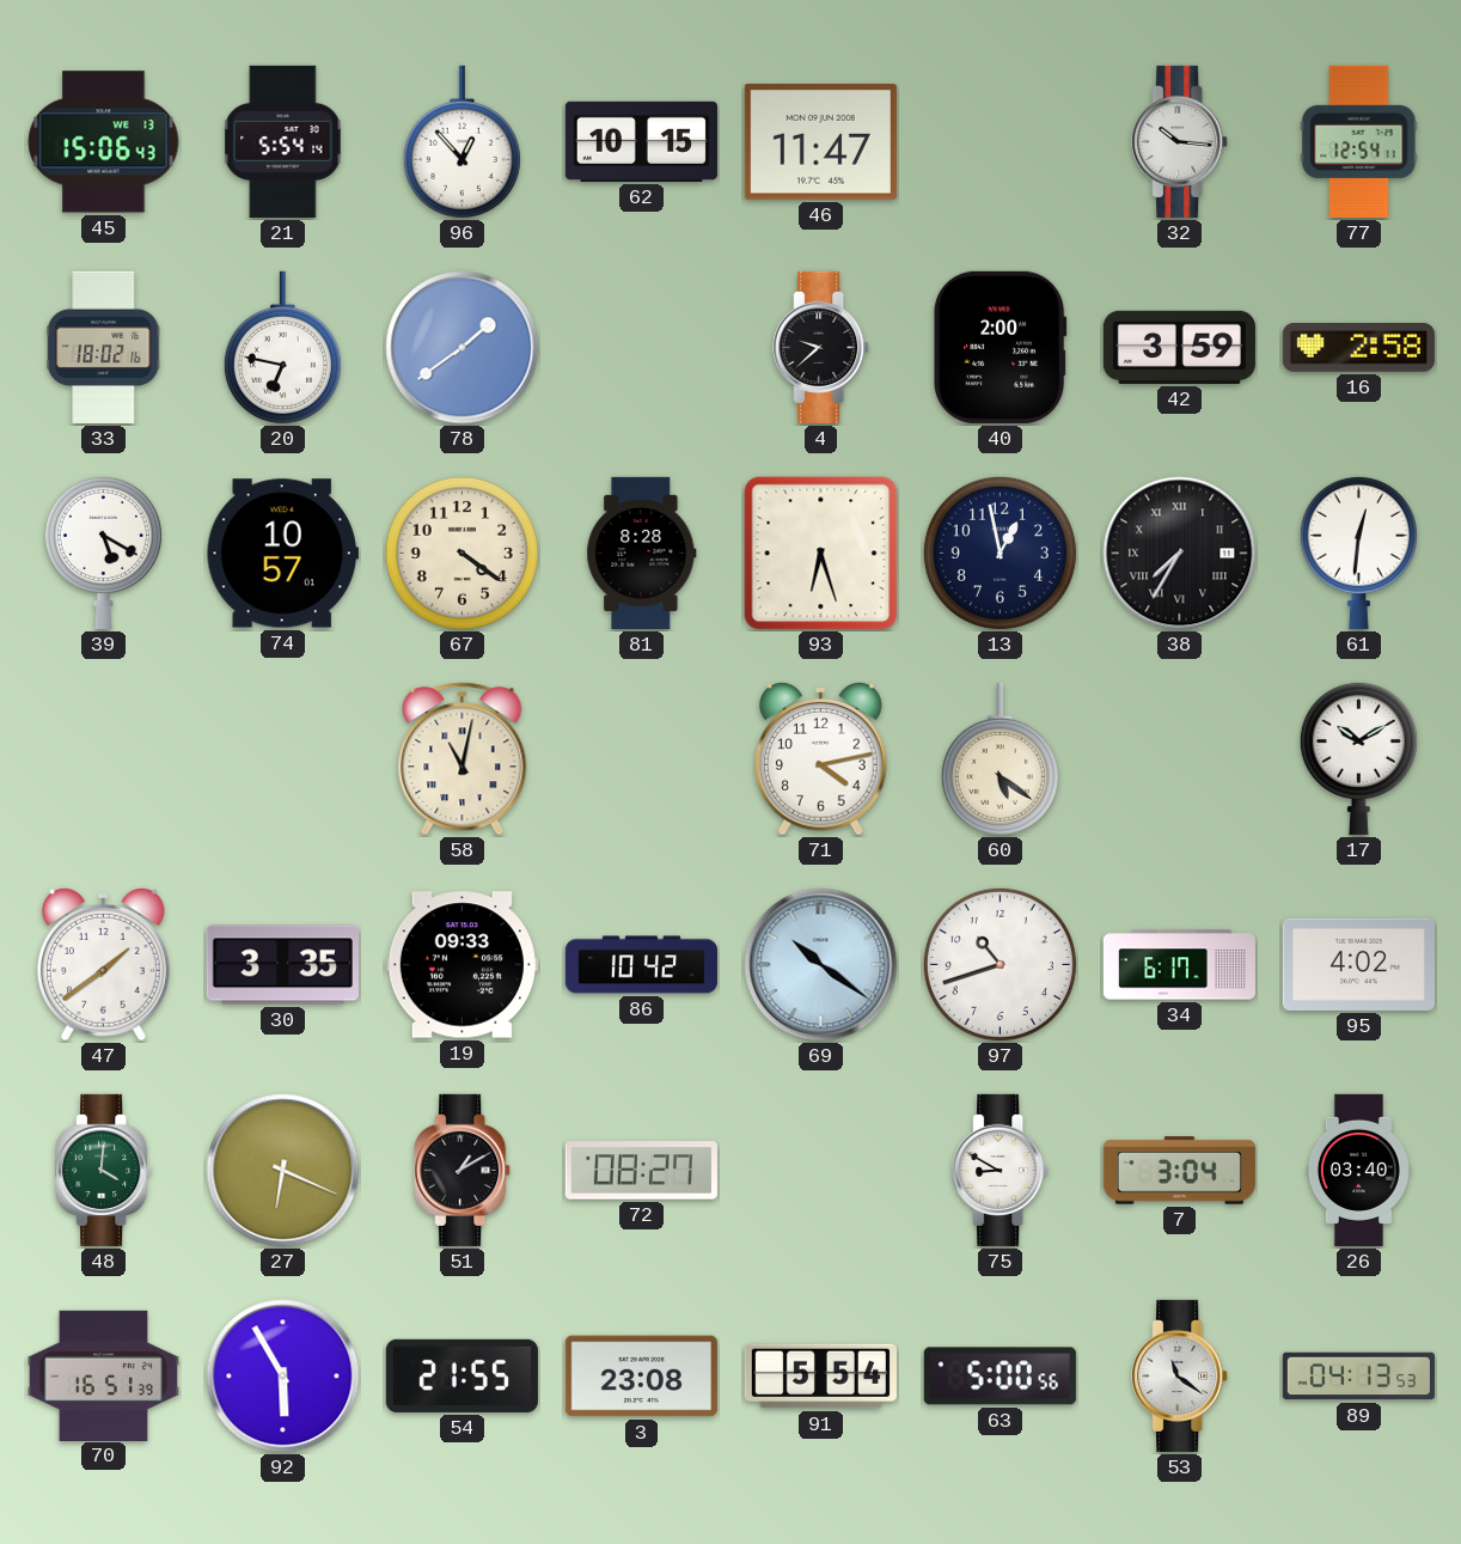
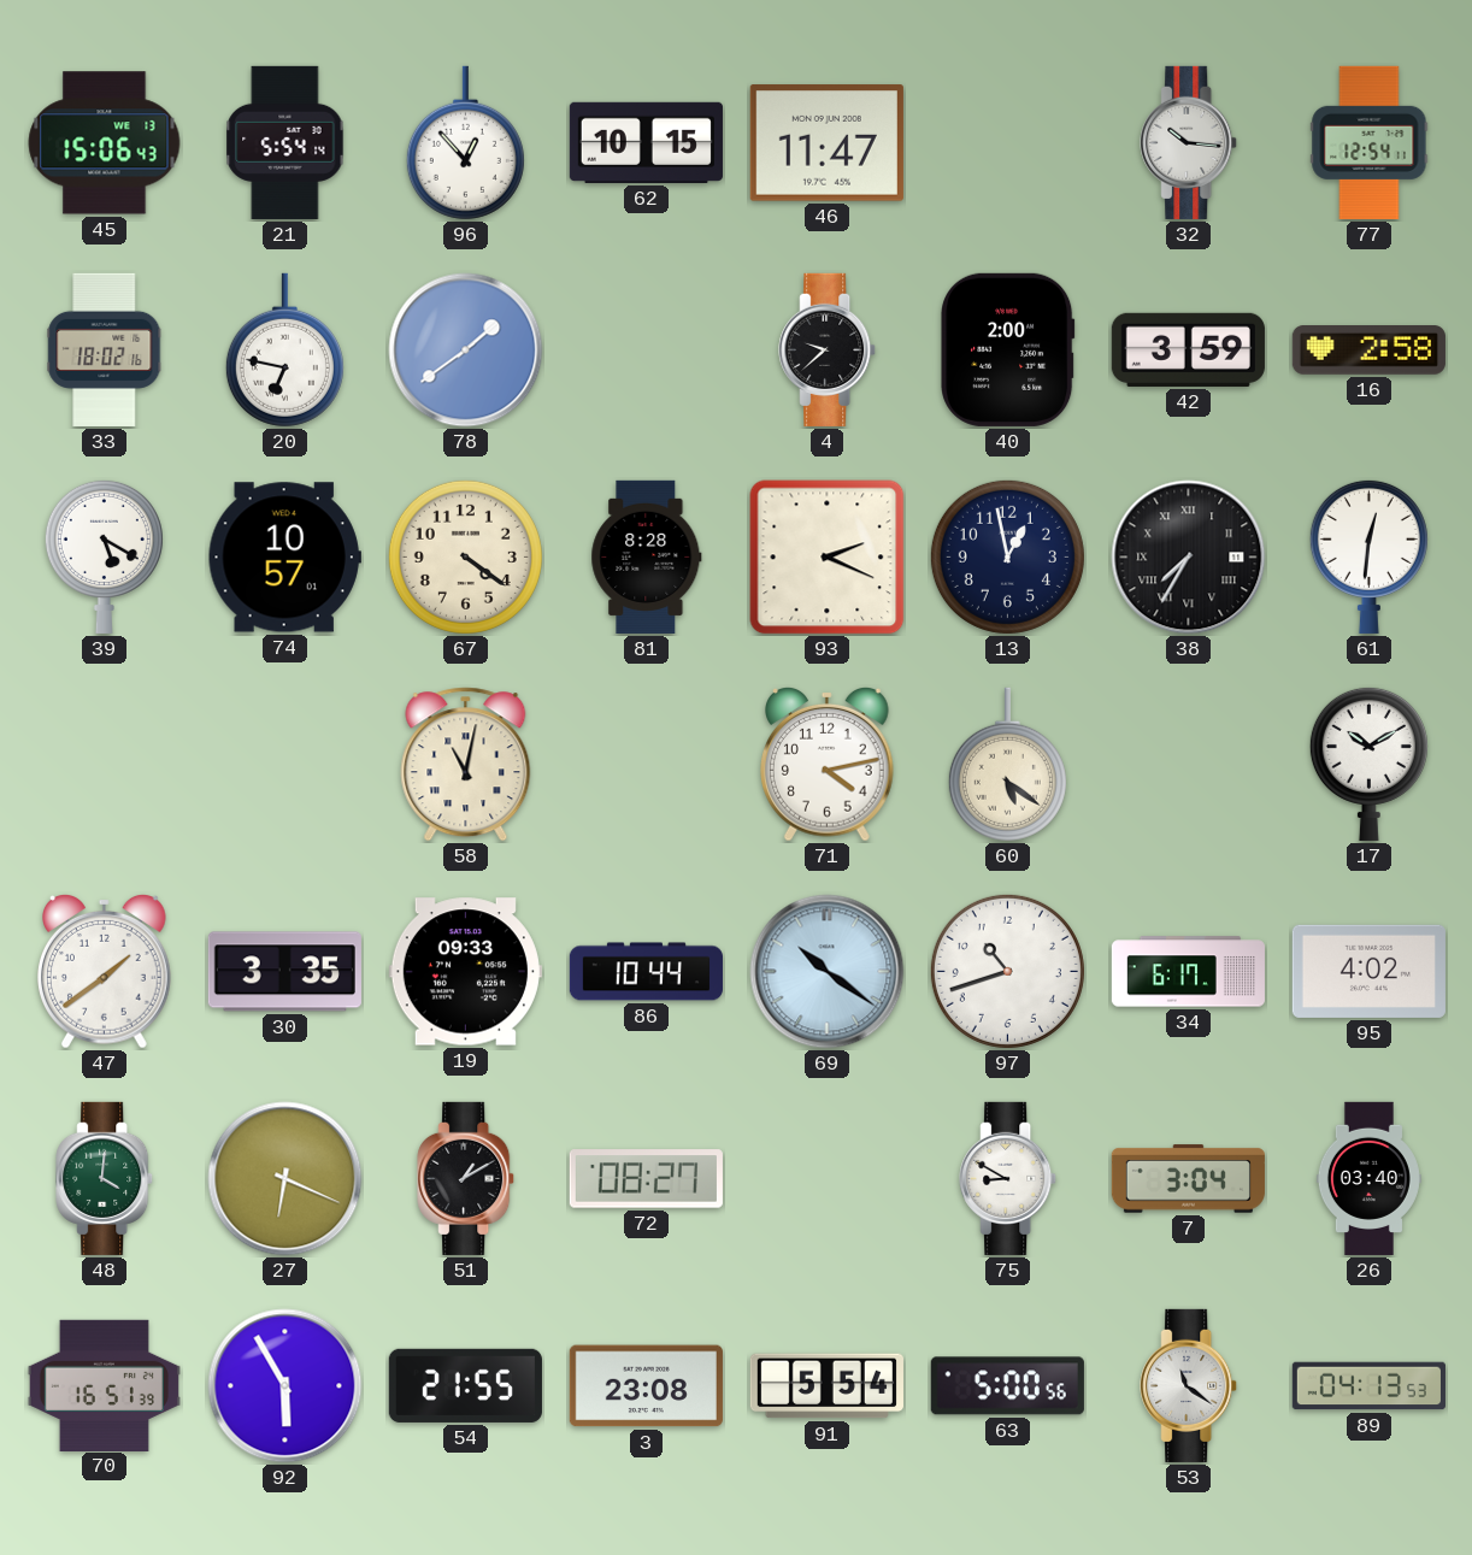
93: 6:27 -> 2:19 (828, 558)
86: 10:42 -> 10:44 (646, 972)
